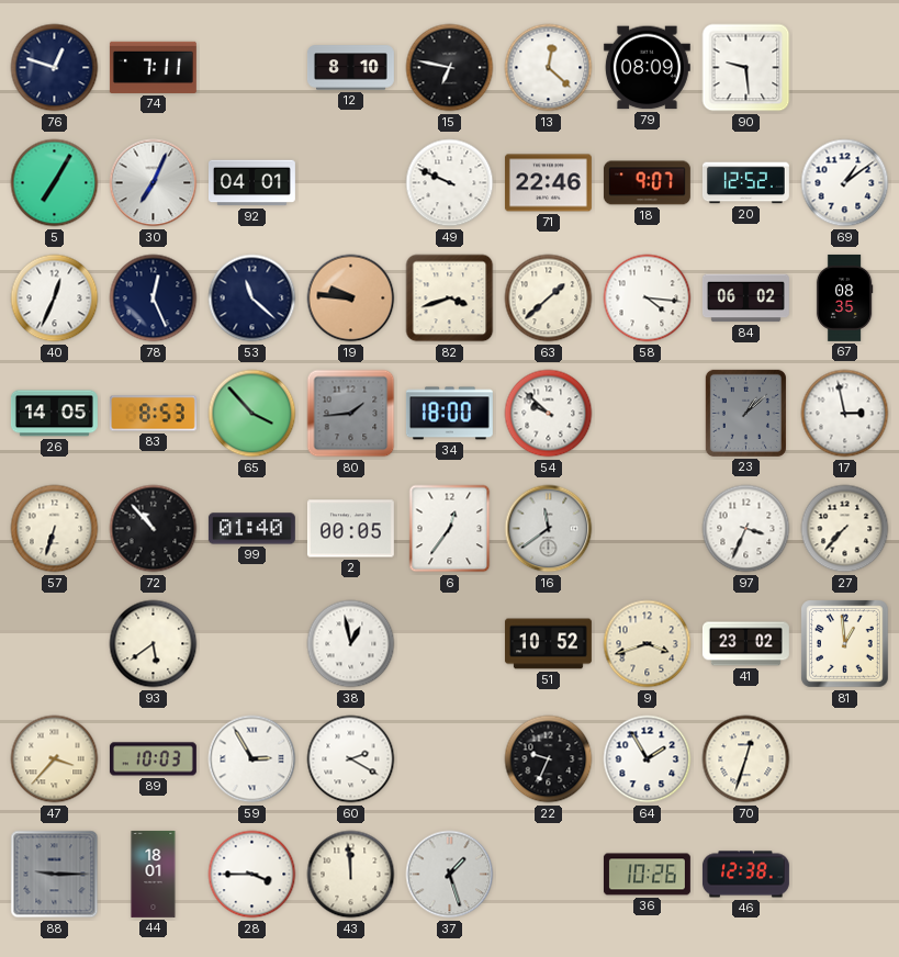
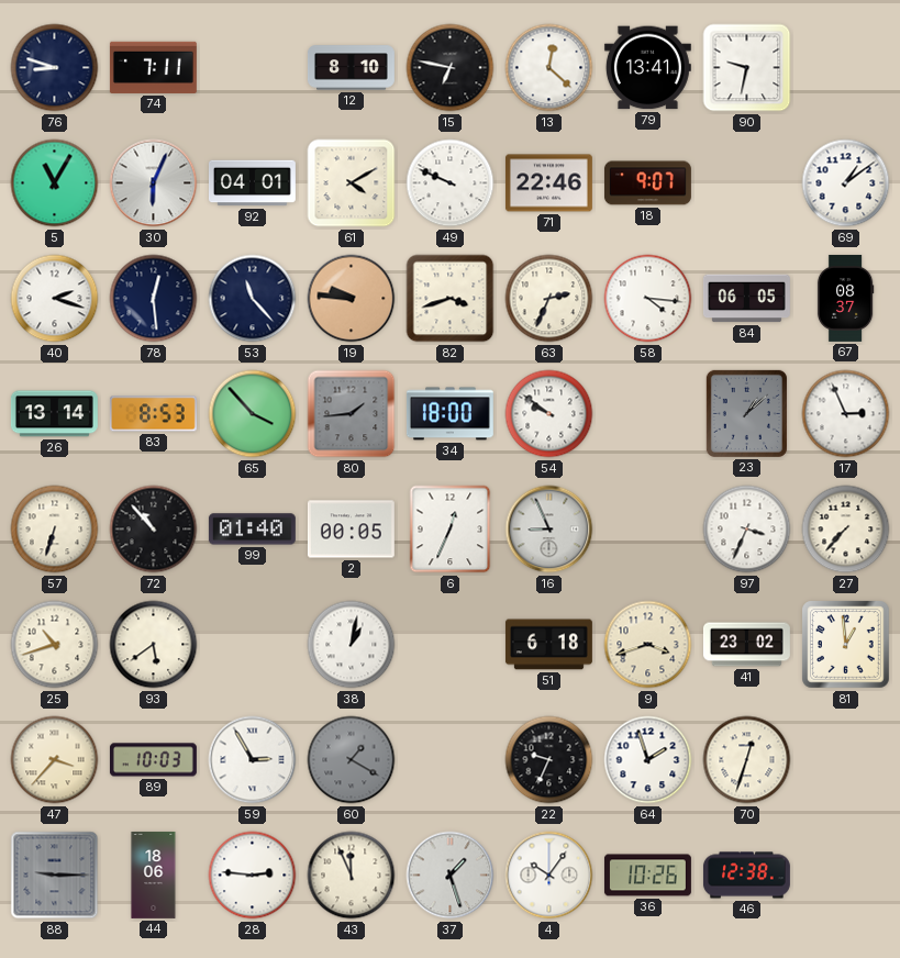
76: 12:48 -> 8:48 (55, 68)
79: 08:09 -> 13:41 (647, 68)
90: 9:29 -> 9:32 (747, 68)
5: 7:05 -> 11:05 (55, 183)
30: 7:04 -> 6:04 (154, 183)
61: none -> 4:10 (352, 183)
20: 12:52 -> none (745, 183)
40: 12:34 -> 2:18 (55, 299)
78: 12:26 -> 12:29 (154, 299)
53: 11:22 -> 11:23 (253, 299)
63: 1:38 -> 2:34 (549, 299)
84: 06:02 -> 06:05 (746, 299)
67: 08:35 -> 08:37 (845, 298)
26: 14:05 -> 13:14 (54, 414)
54: 9:52 -> 9:51 (549, 414)
17: 2:58 -> 2:56 (846, 414)
6: 12:36 -> 12:34 (451, 530)
16: 11:39 -> 8:56 (549, 530)
25: none -> 10:42 (55, 645)
38: 12:58 -> 1:02 (352, 645)
51: 10:52 -> 6:18 (548, 645)
60: 2:20 -> 1:20 (352, 760)
60 dial: white -> grey (352, 760)
64: 1:55 -> 1:57 (648, 760)
44: 18:01 -> 18:06 (154, 875)
28: 3:45 -> 2:46 (253, 876)
43: 11:59 -> 11:56 (352, 876)
4: none -> 10:06 (549, 876)
